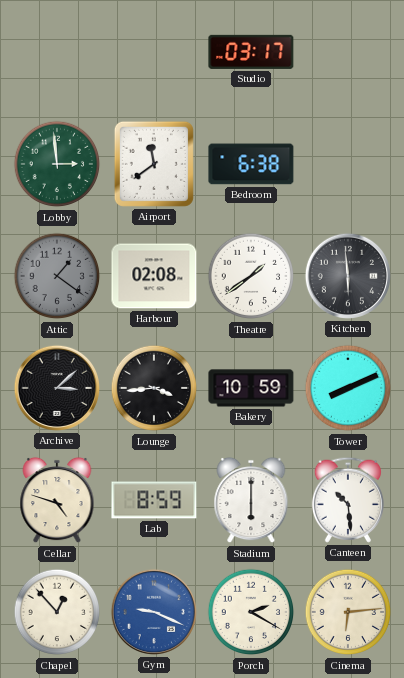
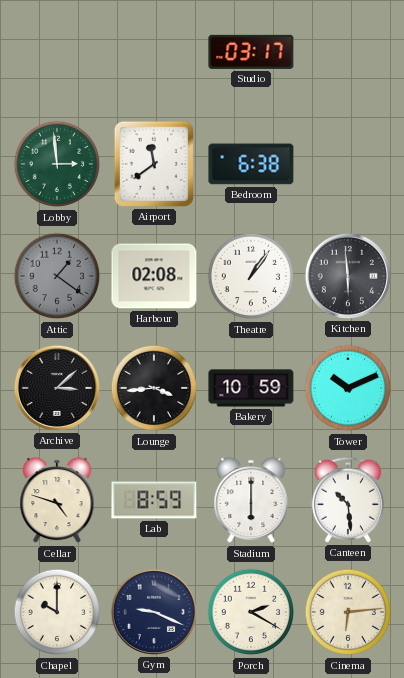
Theatre: 1:39 -> 1:06 (251, 276)
Tower: 8:11 -> 10:11 (348, 388)
Chapel: 12:53 -> 10:00 (57, 612)
Gym dial: blue -> navy (154, 612)
